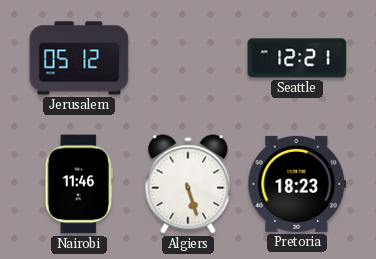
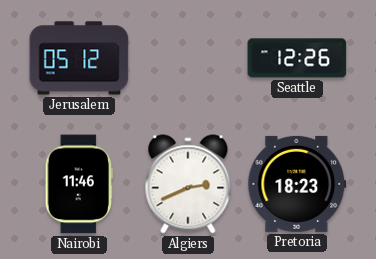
Seattle: 12:21 -> 12:26 (297, 58)
Algiers: 5:27 -> 2:41 (188, 184)
